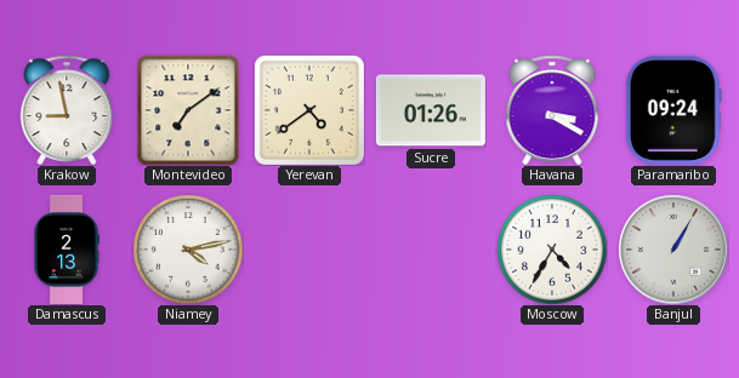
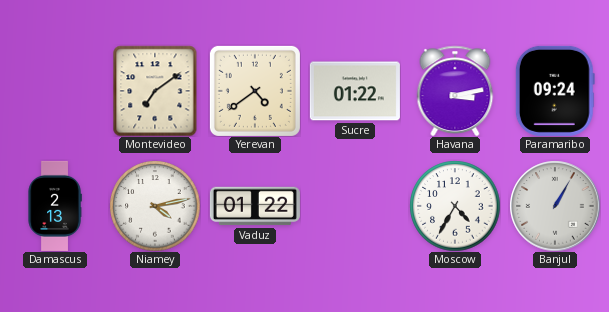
Krakow: 8:58 -> none (67, 109)
Sucre: 01:26 -> 01:22 (355, 91)
Havana: 3:20 -> 3:13 (455, 90)
Vaduz: none -> 01:22 (255, 206)
